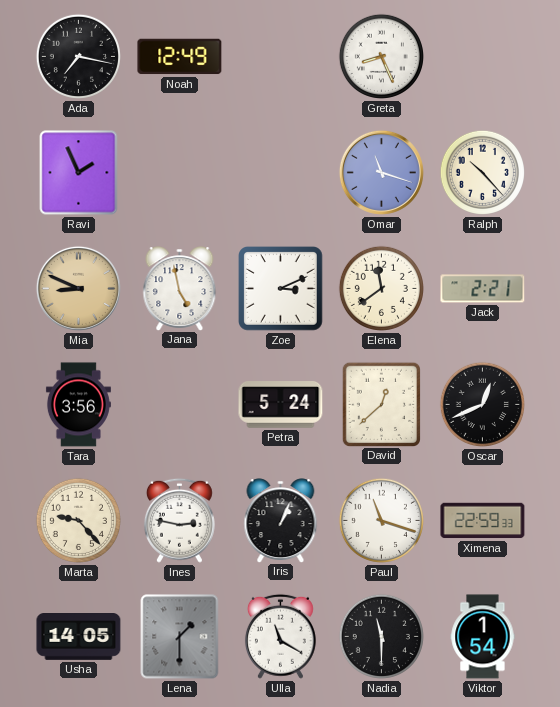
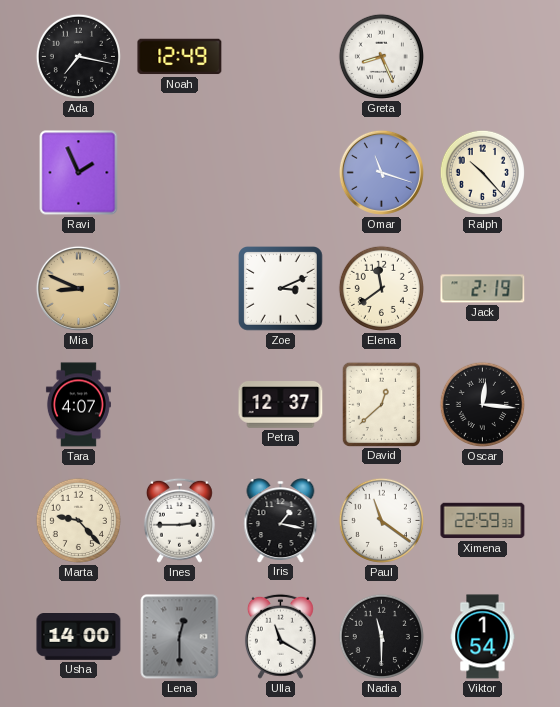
Jana: 4:58 -> none (180, 288)
Jack: 2:21 -> 2:19 (483, 289)
Tara: 3:56 -> 4:07 (78, 405)
Petra: 5:24 -> 12:37 (281, 405)
Oscar: 12:41 -> 12:16 (482, 404)
Ines: 2:47 -> 2:45 (179, 520)
Iris: 1:04 -> 1:17 (281, 520)
Paul: 11:18 -> 11:21 (381, 520)
Usha: 14:05 -> 14:00 (79, 637)
Lena: 1:30 -> 12:30 (180, 637)
